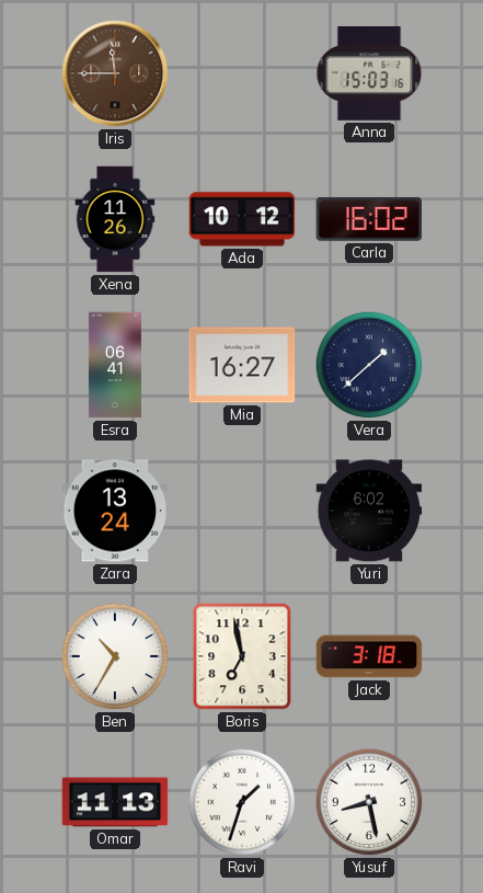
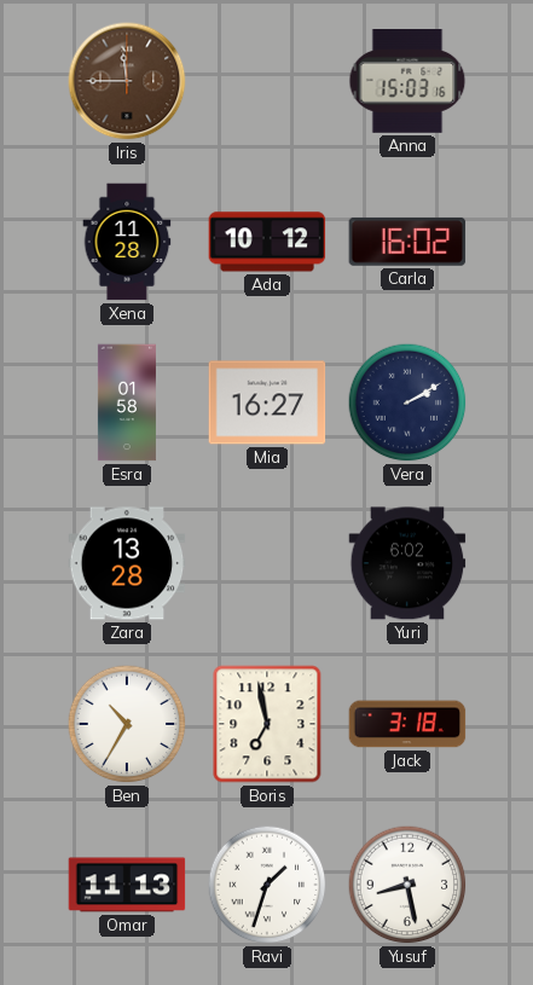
Xena: 11:26 -> 11:28 (127, 242)
Esra: 06:41 -> 01:58 (127, 402)
Vera: 1:38 -> 2:10 (407, 402)
Zara: 13:24 -> 13:28 (127, 563)
